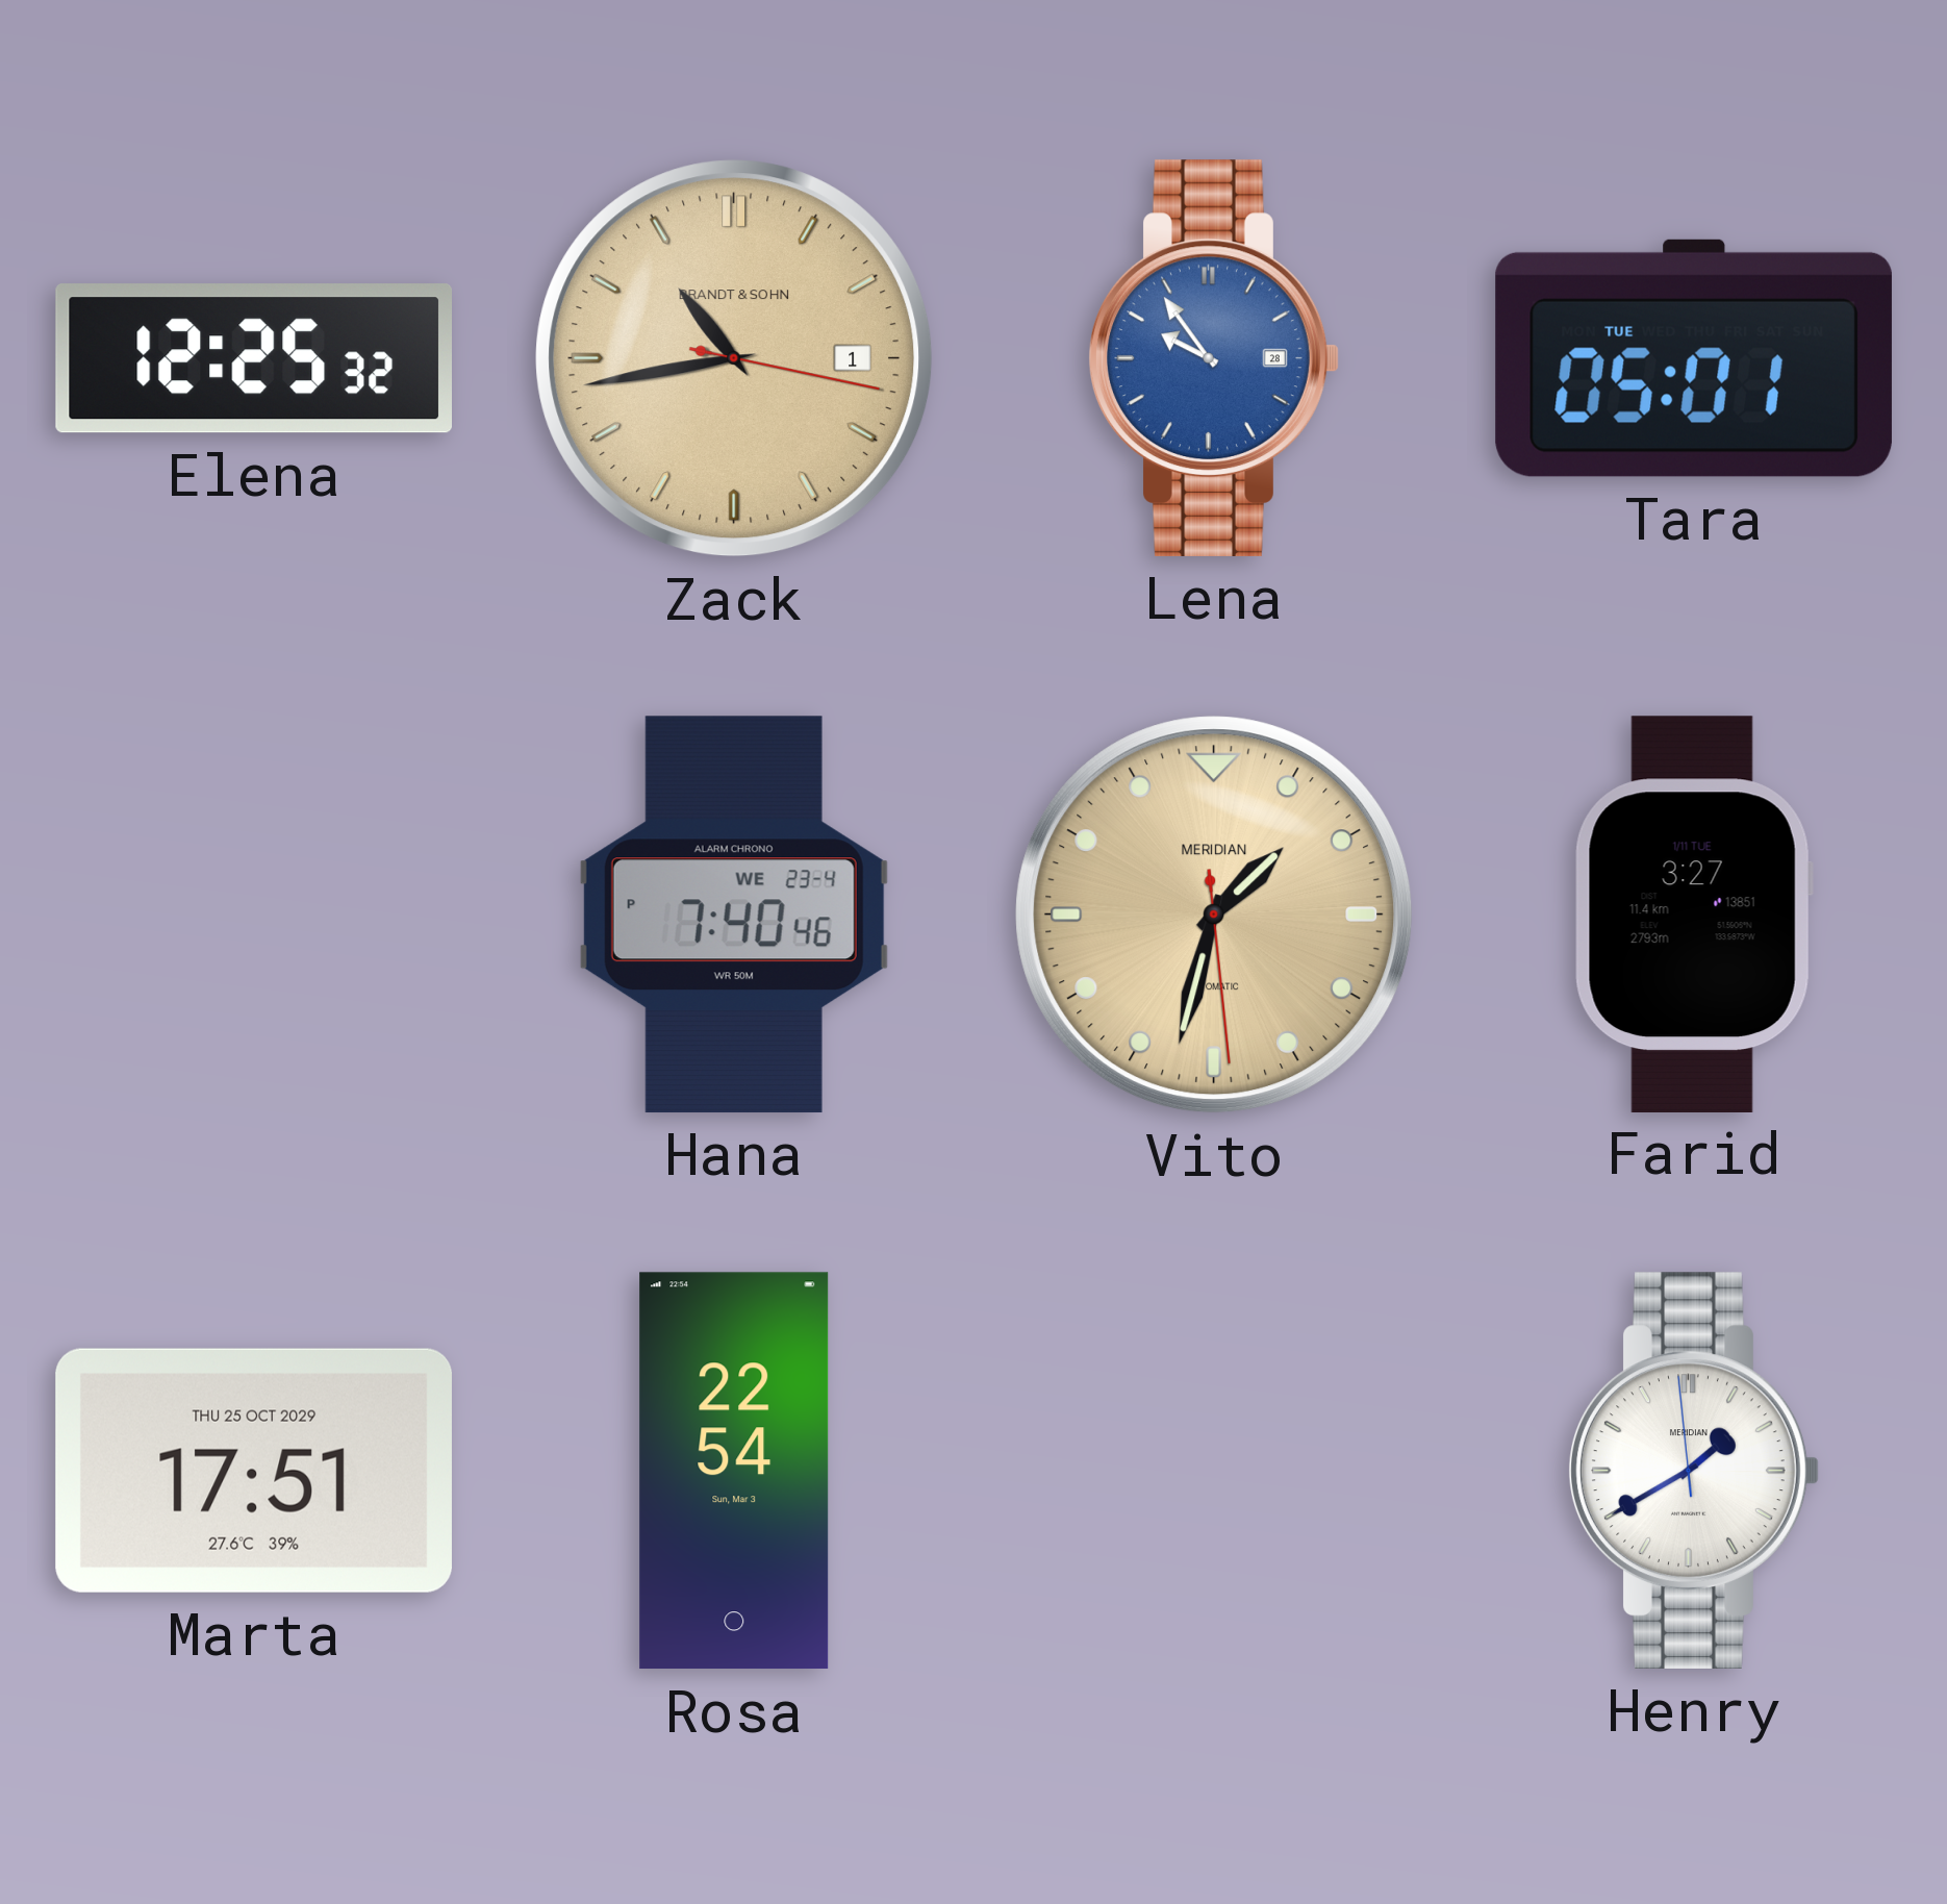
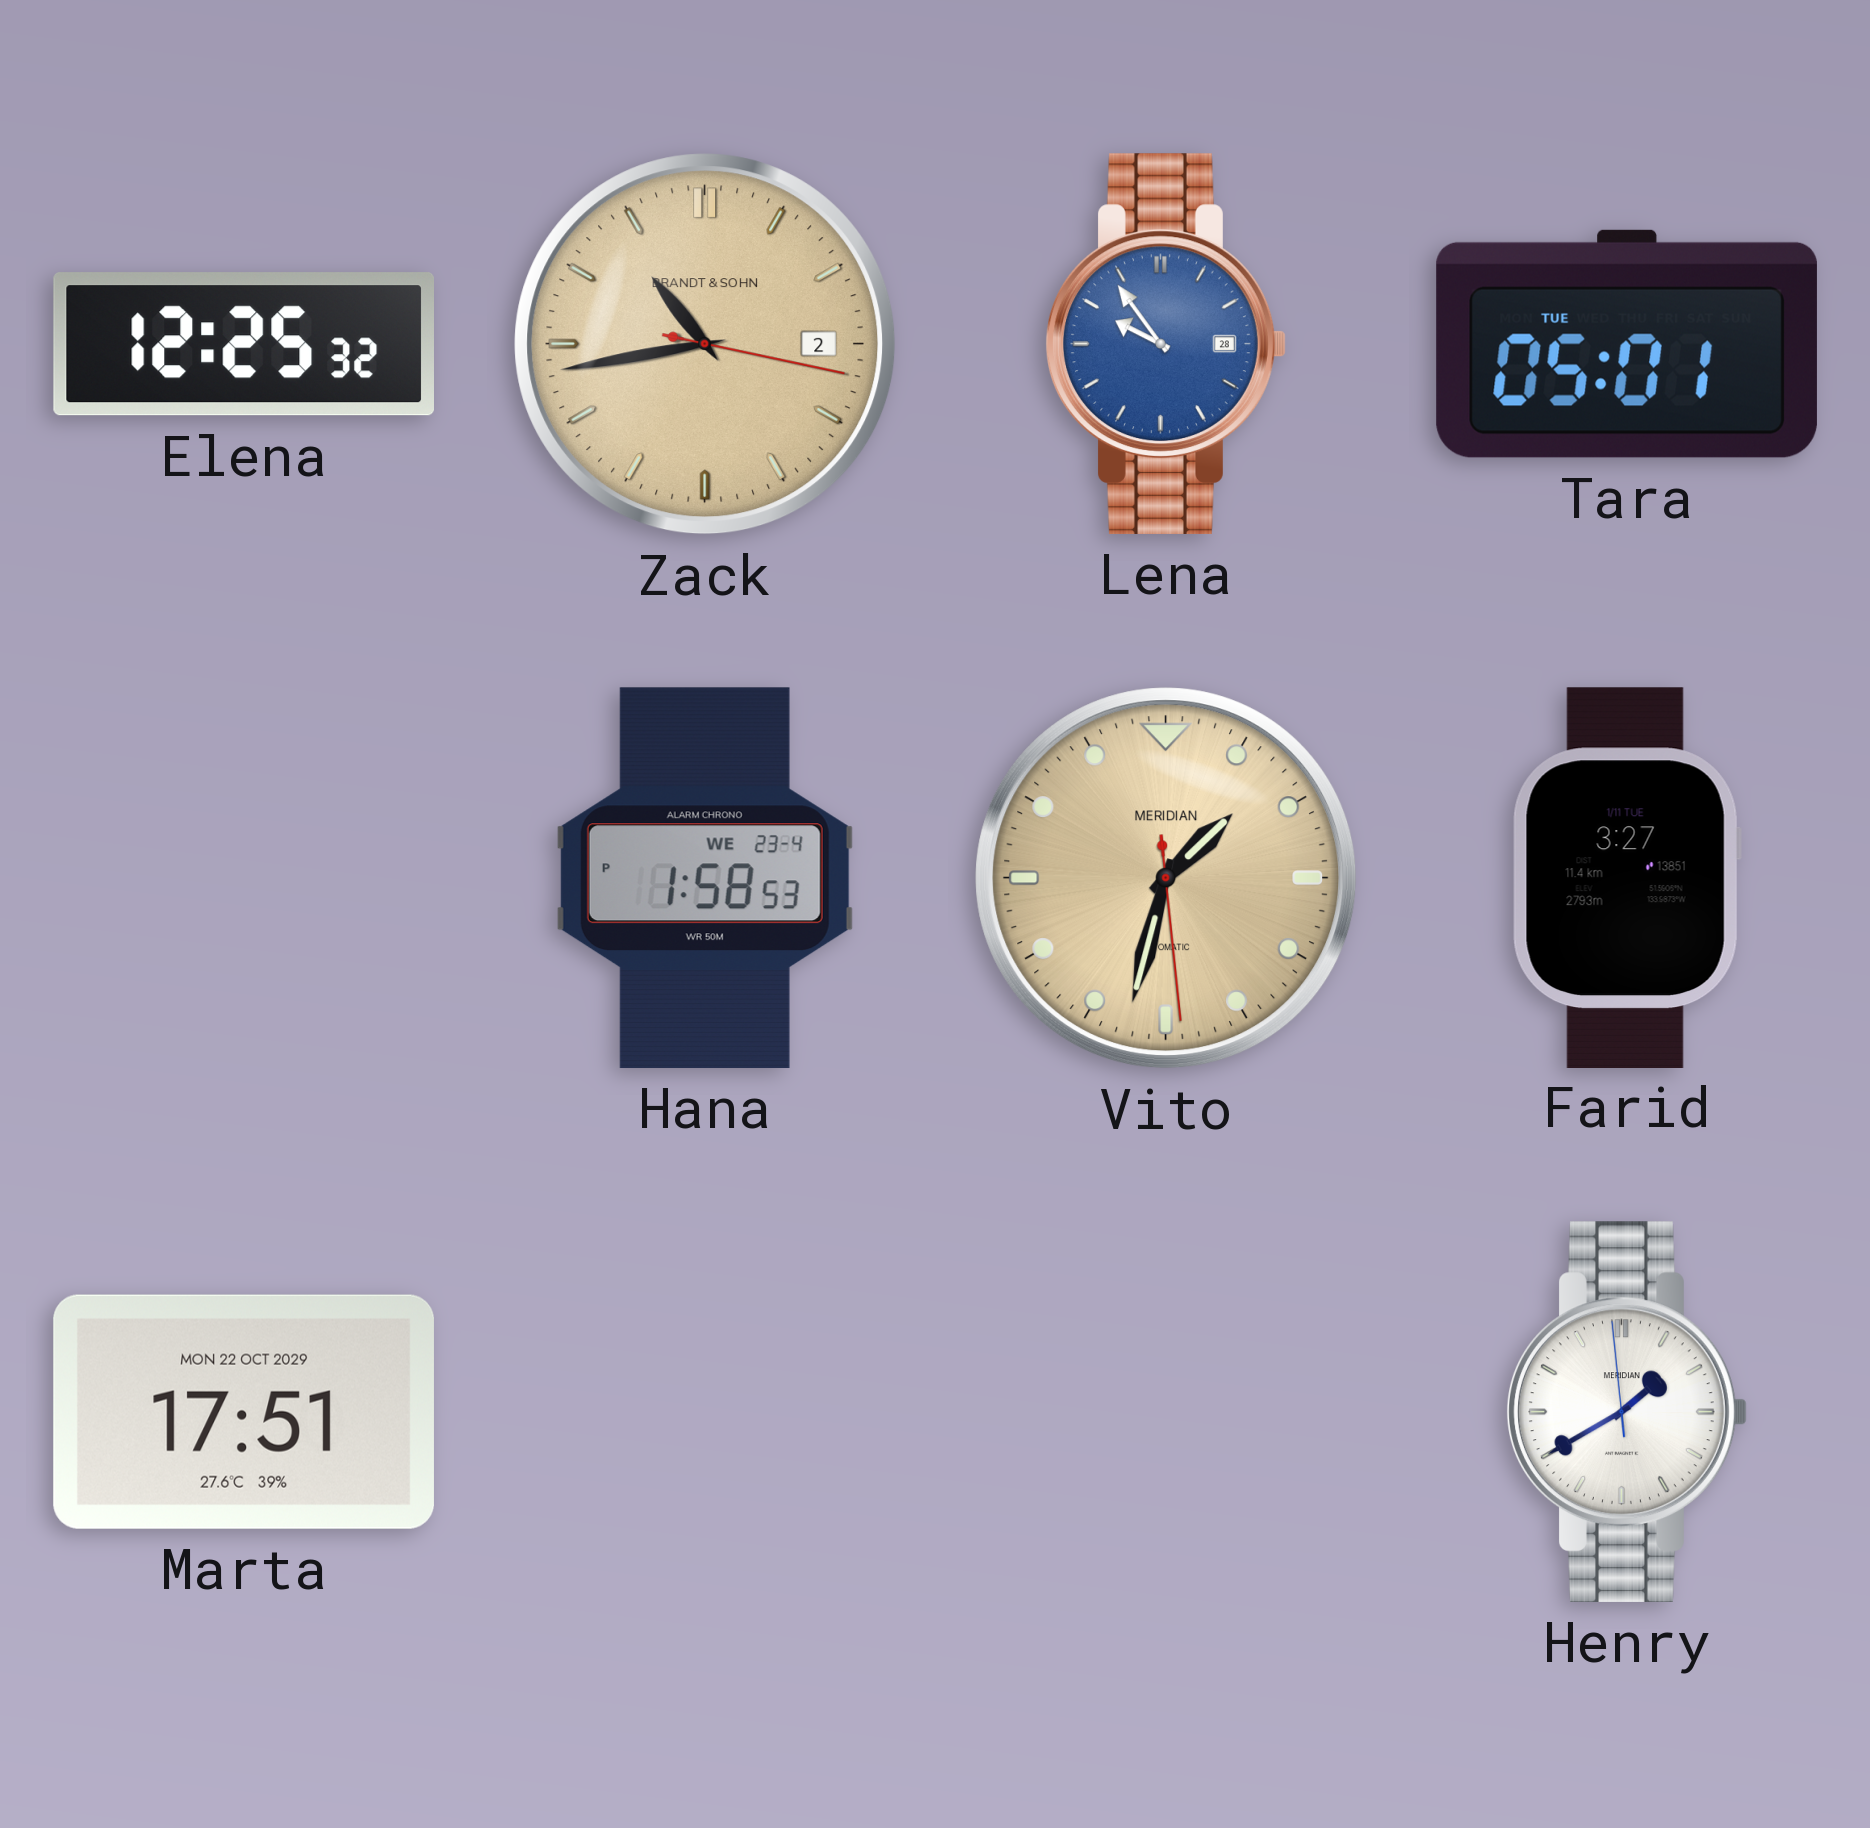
Zack date: 1 -> 2 (705, 344)
Hana: 7:40 -> 1:58 (705, 878)
Marta date: THU 25 OCT 2029 -> MON 22 OCT 2029 (244, 1412)
Rosa: 22:54 -> none (734, 1471)
